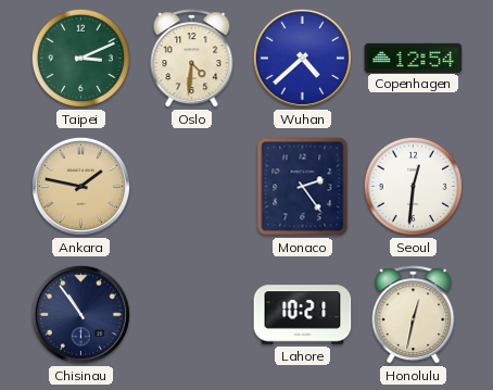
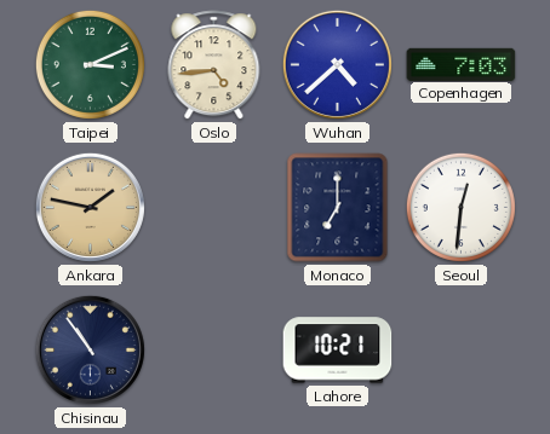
Oslo: 4:31 -> 4:44 (214, 65)
Copenhagen: 12:54 -> 7:03 (462, 64)
Monaco: 2:24 -> 7:00 (338, 208)
Honolulu: 12:32 -> none (414, 315)
